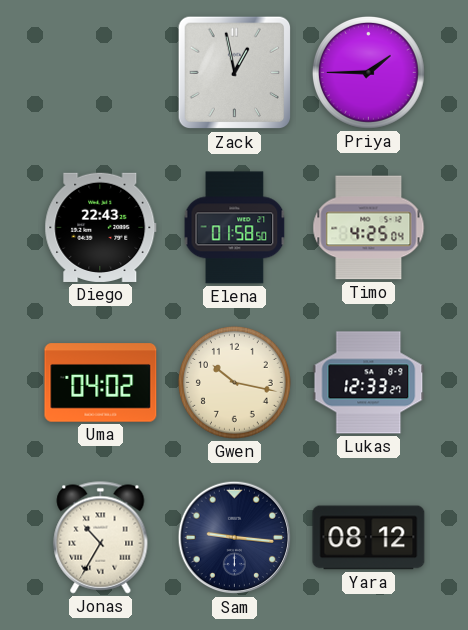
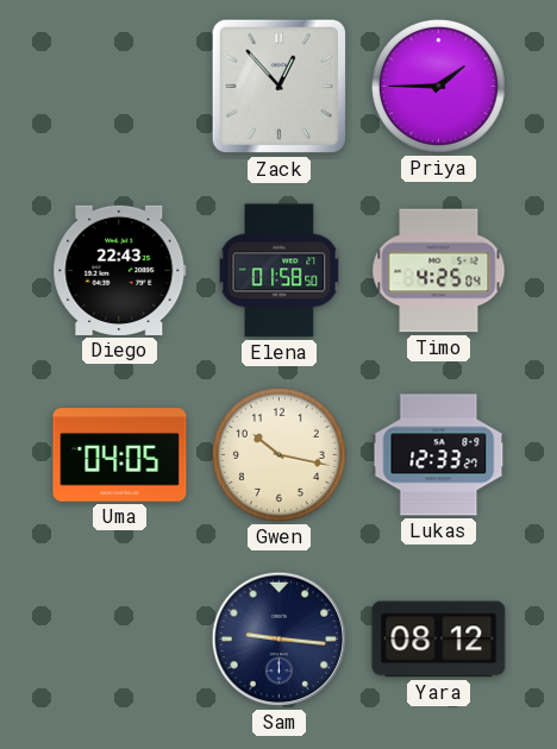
Zack: 12:58 -> 12:53 (280, 87)
Uma: 04:02 -> 04:05 (120, 455)
Jonas: 10:35 -> none (101, 538)
